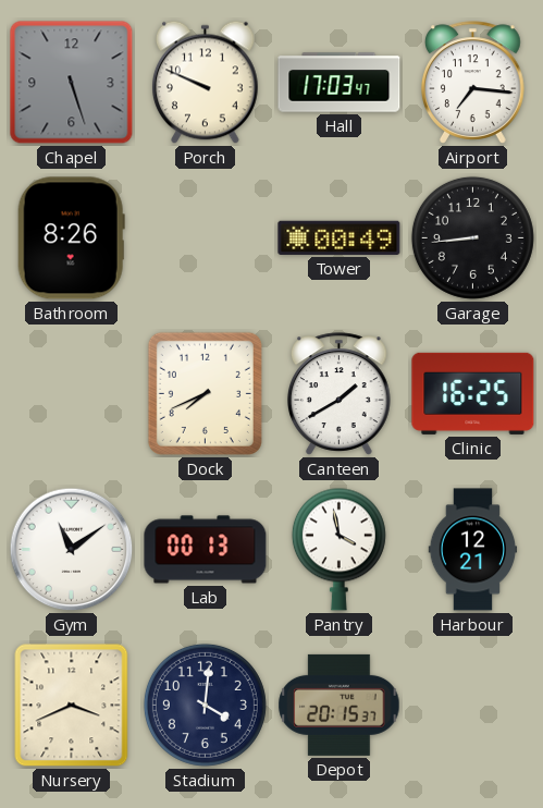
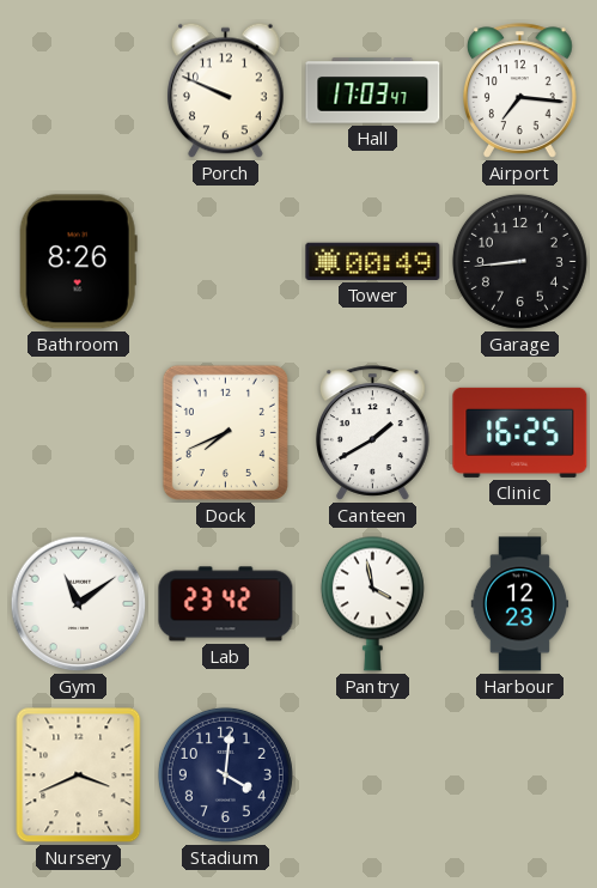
Chapel: 5:27 -> none (72, 83)
Lab: 00:13 -> 23:42 (226, 604)
Harbour: 12:21 -> 12:23 (520, 604)
Depot: 20:15 -> none (340, 705)
